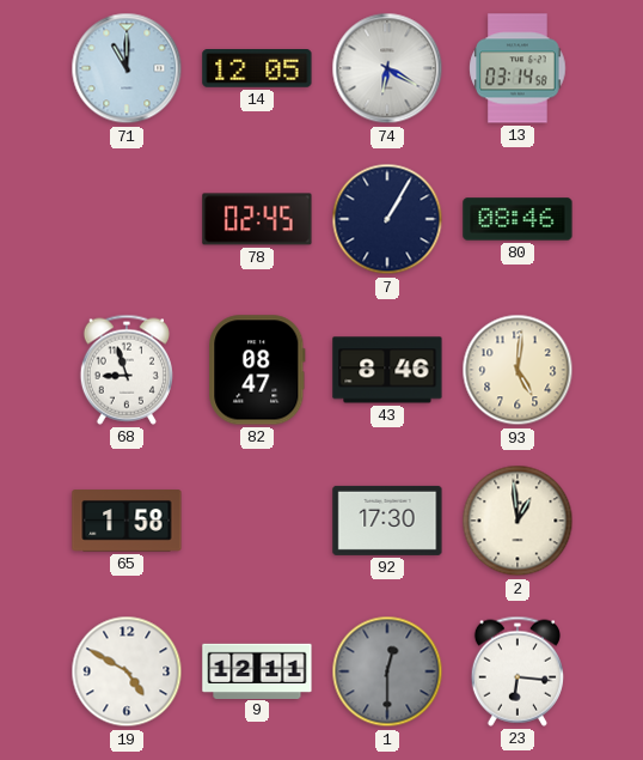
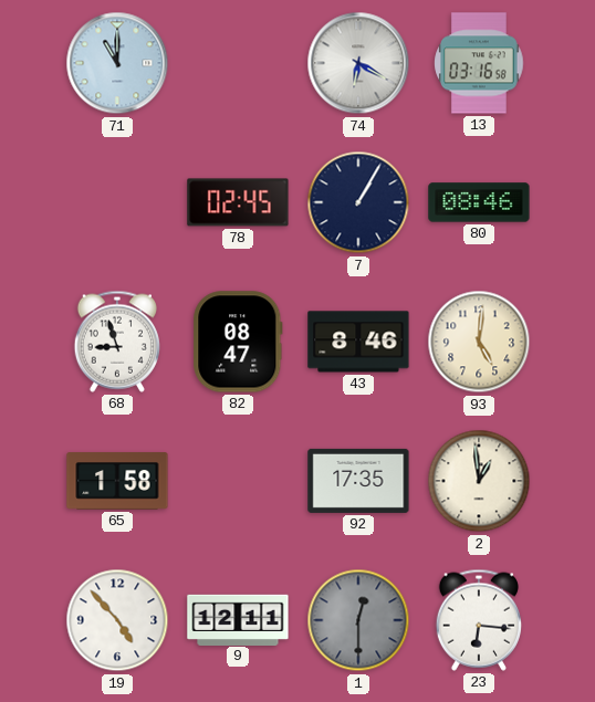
14: 12:05 -> none (257, 69)
13: 03:14 -> 03:16 (479, 63)
92: 17:30 -> 17:35 (358, 481)
19: 4:50 -> 4:53 (117, 620)
